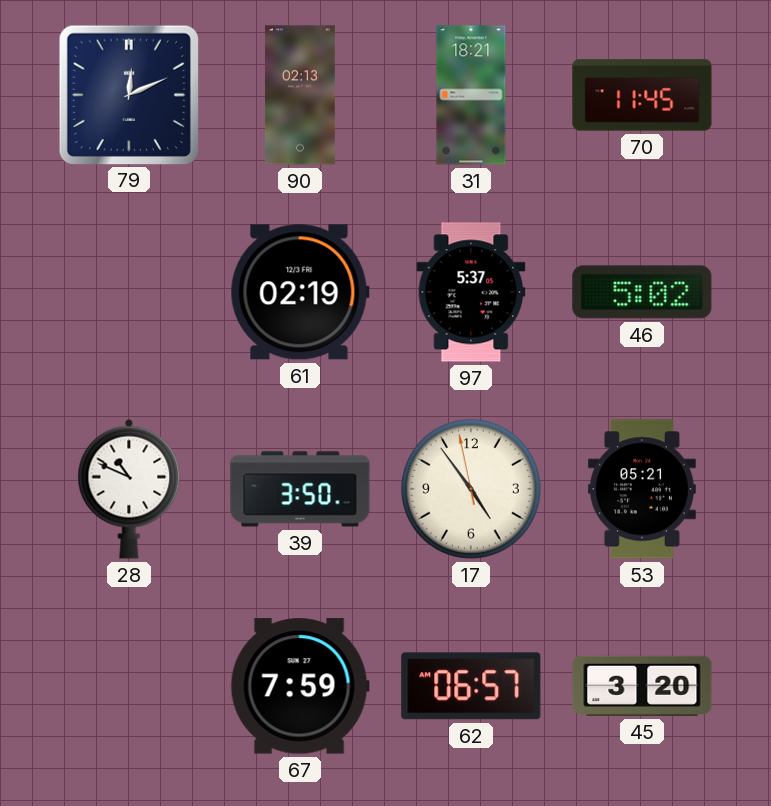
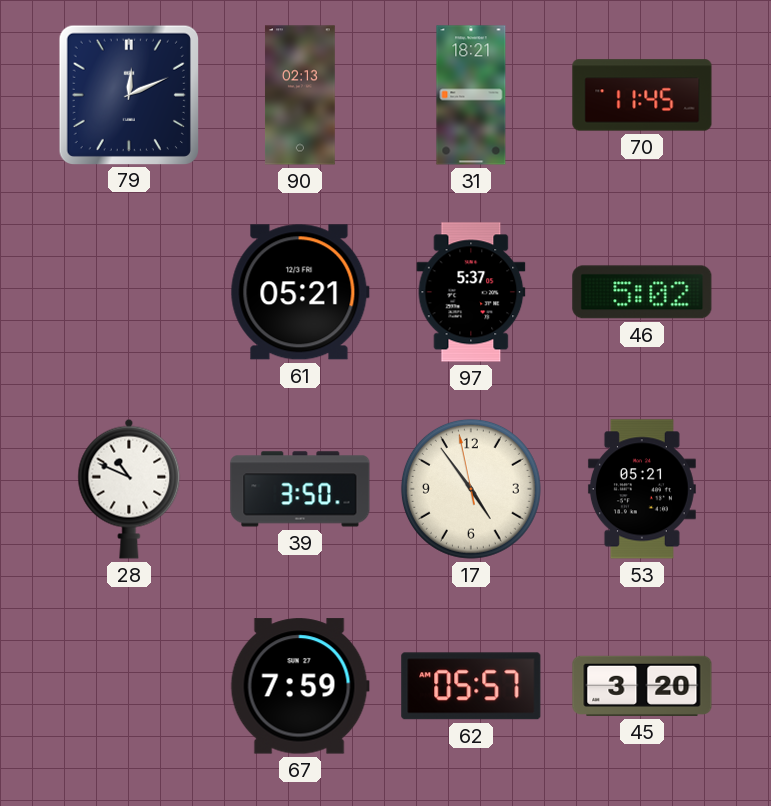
61: 02:19 -> 05:21 (300, 292)
62: 06:57 -> 05:57 (471, 686)
